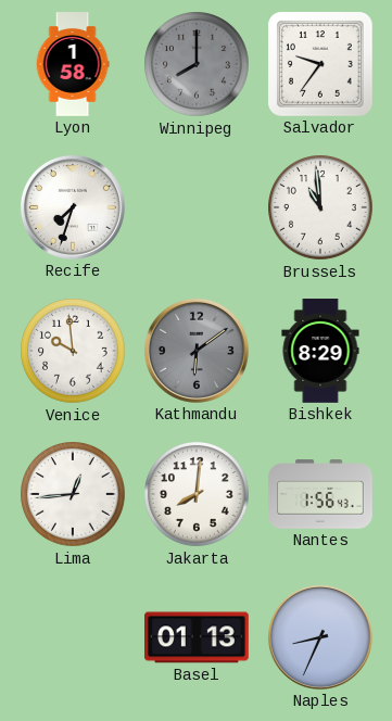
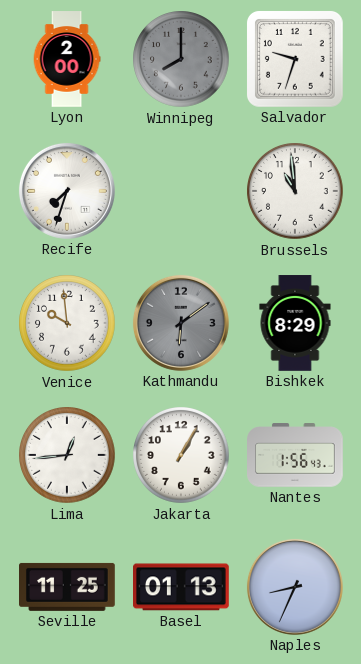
Lyon: 1:58 -> 2:00 (67, 59)
Salvador: 9:36 -> 9:33 (295, 59)
Jakarta: 8:01 -> 1:05 (181, 455)
Seville: none -> 11:25 (68, 587)
